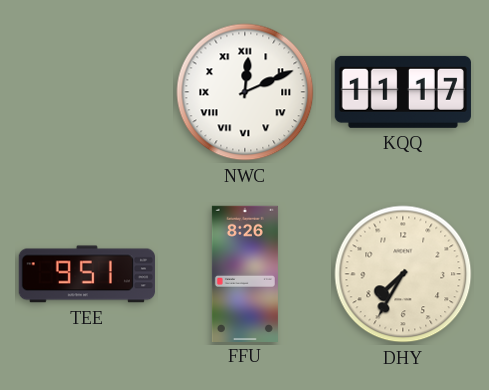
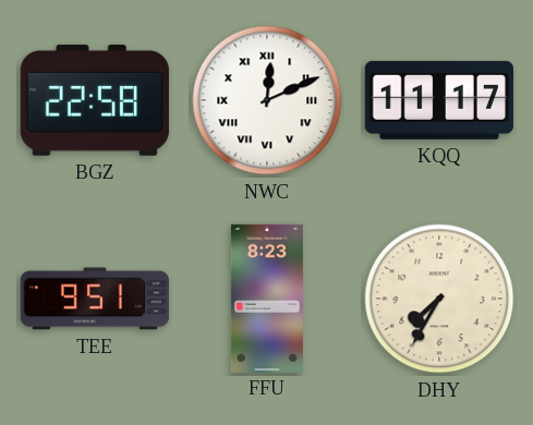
BGZ: none -> 22:58 (95, 100)
FFU: 8:26 -> 8:23 (267, 297)
